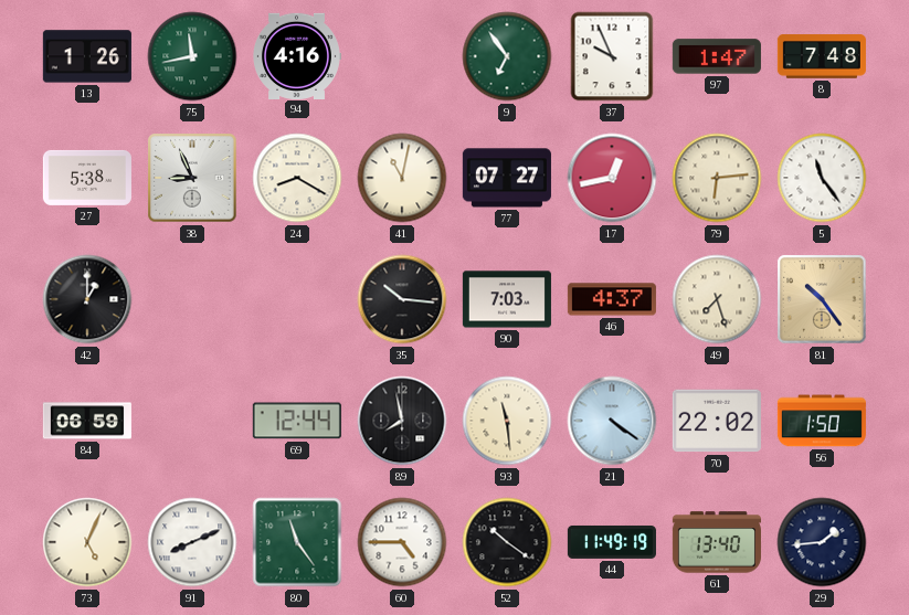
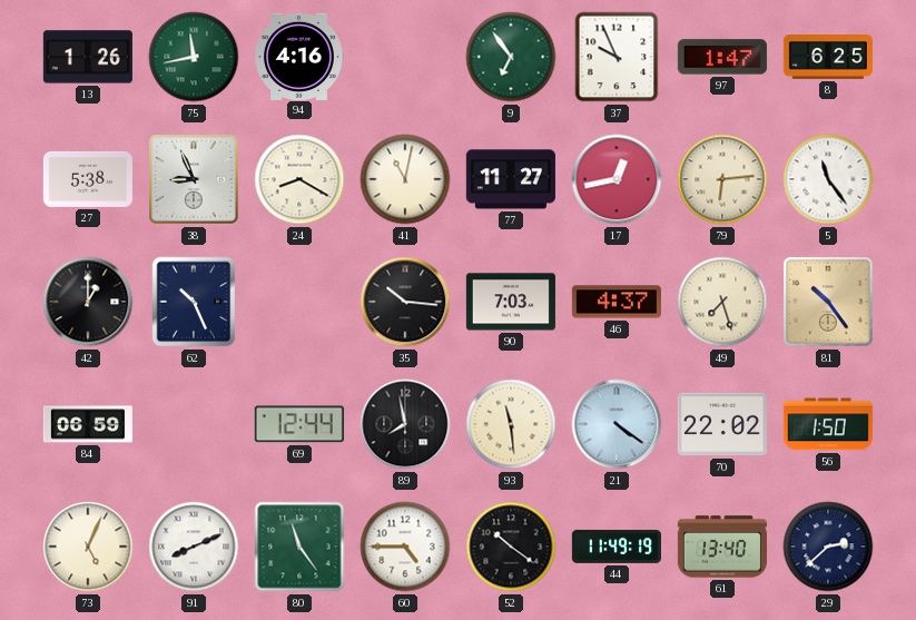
8: 7:48 -> 6:25 (828, 57)
77: 07:27 -> 11:27 (511, 179)
62: none -> 10:26 (194, 302)
29: 1:44 -> 2:38 (828, 547)
